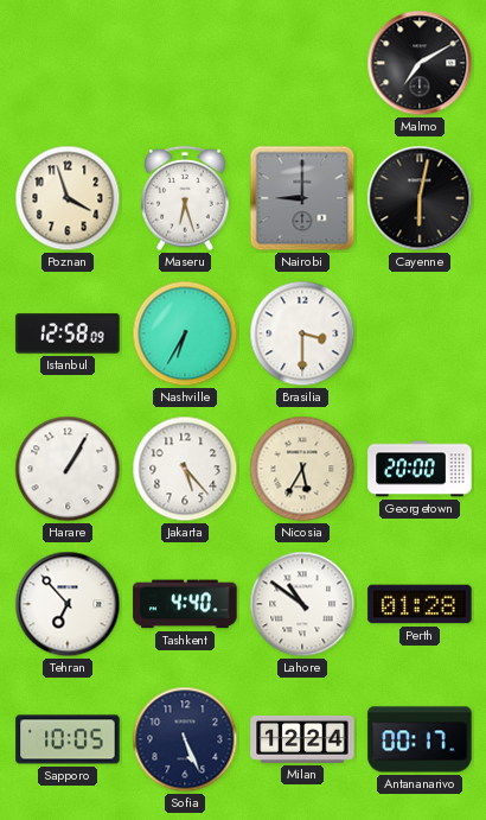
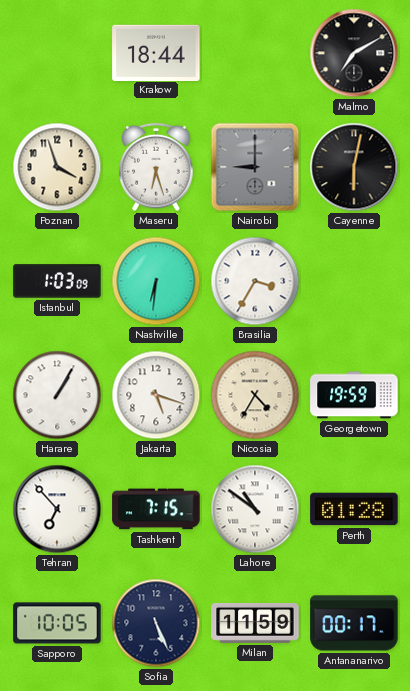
Krakow: none -> 18:44 (156, 52)
Istanbul: 12:58 -> 1:03 (57, 281)
Nashville: 6:35 -> 6:31 (156, 281)
Brasilia: 3:30 -> 3:35 (255, 281)
Jakarta: 5:23 -> 5:18 (156, 395)
Nicosia: 5:35 -> 4:35 (255, 395)
Georgetown: 20:00 -> 19:59 (354, 395)
Tashkent: 4:40 -> 7:15 (156, 509)
Milan: 12:24 -> 11:59 (255, 623)
